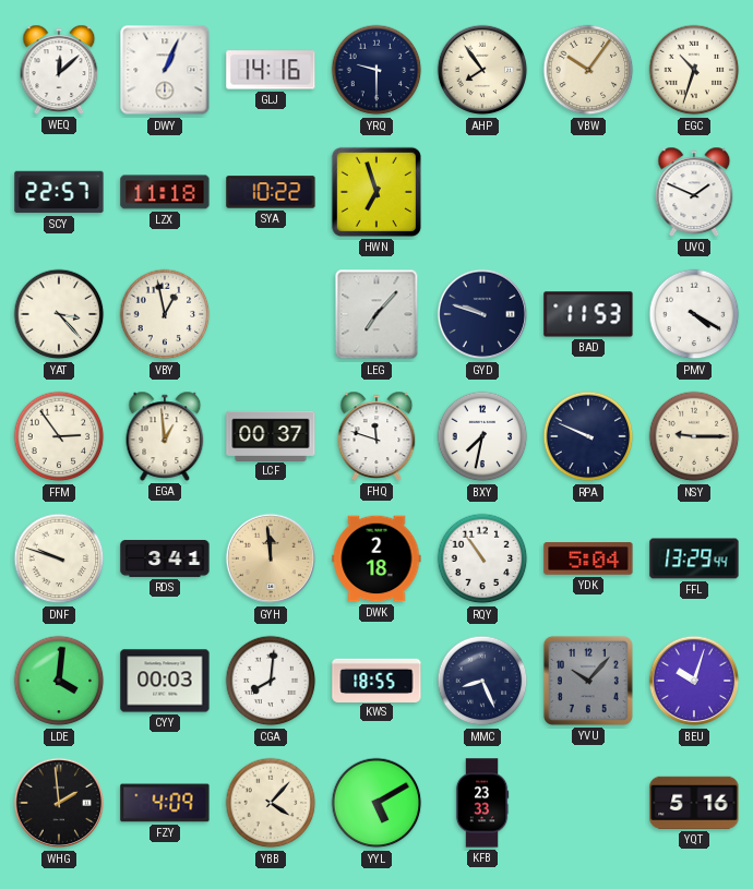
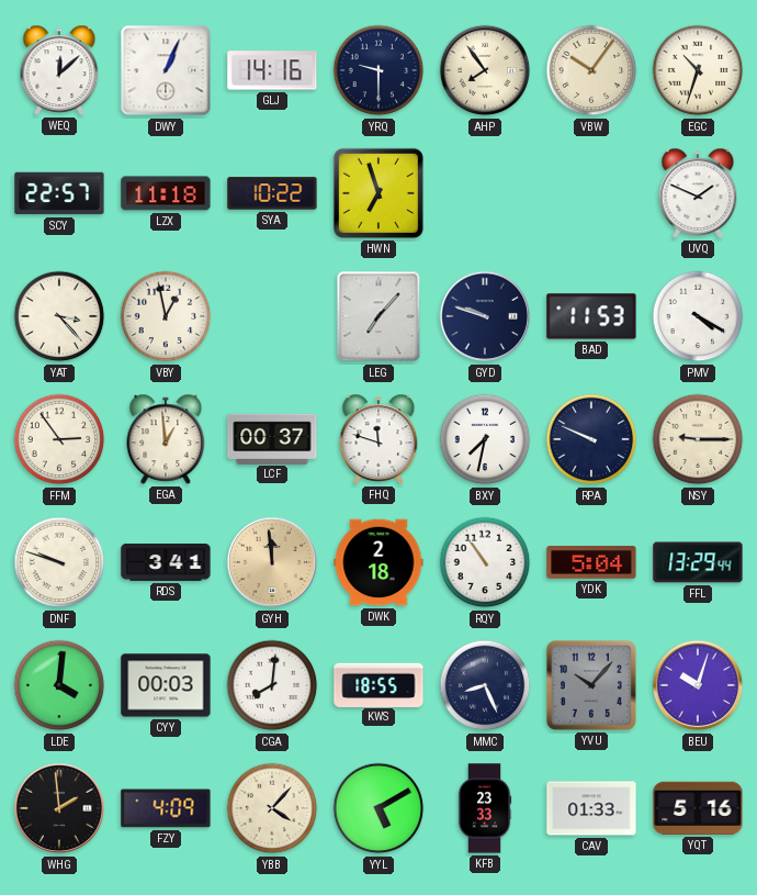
CAV: none -> 01:33 (591, 808)
